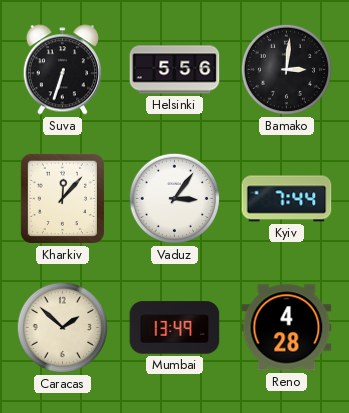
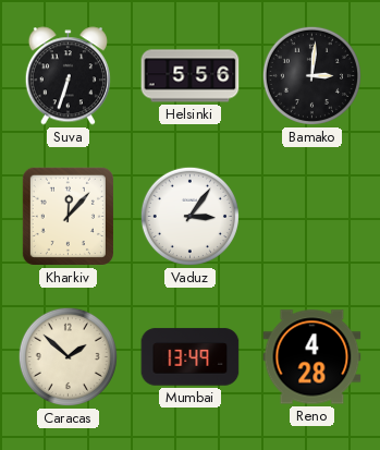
Kyiv: 7:44 -> none (287, 199)
